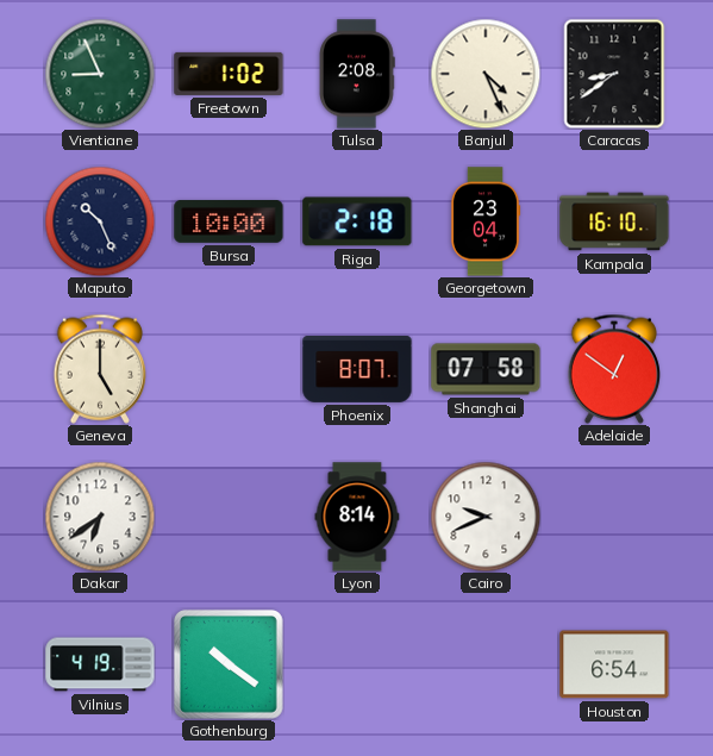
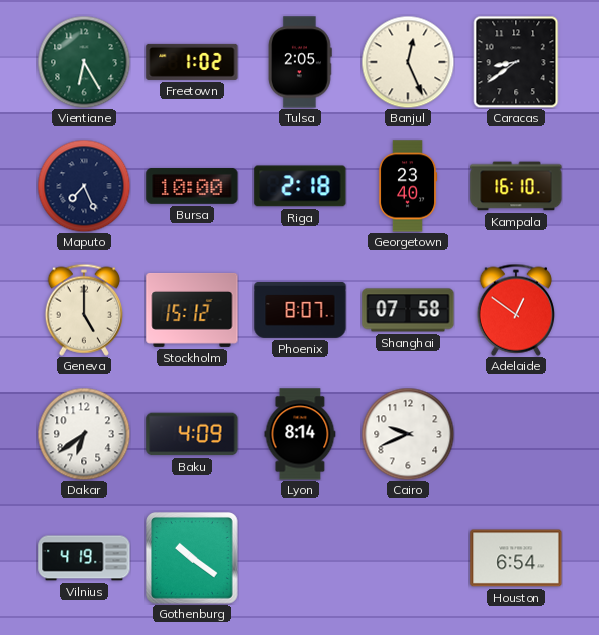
Vientiane: 8:56 -> 6:25 (84, 62)
Tulsa: 2:08 -> 2:05 (301, 62)
Banjul: 4:26 -> 12:26 (408, 62)
Maputo: 10:26 -> 7:26 (84, 186)
Georgetown: 23:04 -> 23:40 (408, 186)
Stockholm: none -> 15:12 (192, 310)
Baku: none -> 4:09 (192, 434)
